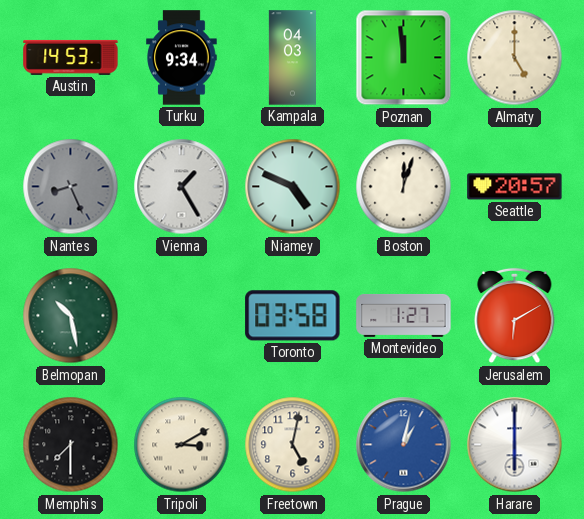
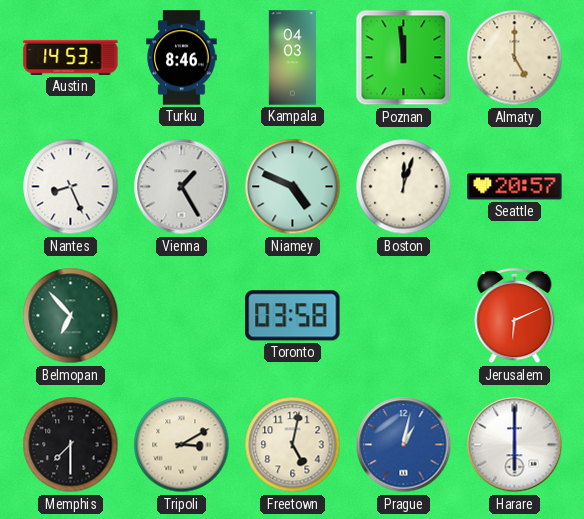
Turku: 9:34 -> 8:46 (182, 58)
Nantes dial: grey -> white (71, 187)
Belmopan: 10:28 -> 6:53 (71, 316)
Montevideo: 1:27 -> none (404, 315)
Jerusalem: 6:10 -> 6:11 (515, 316)
